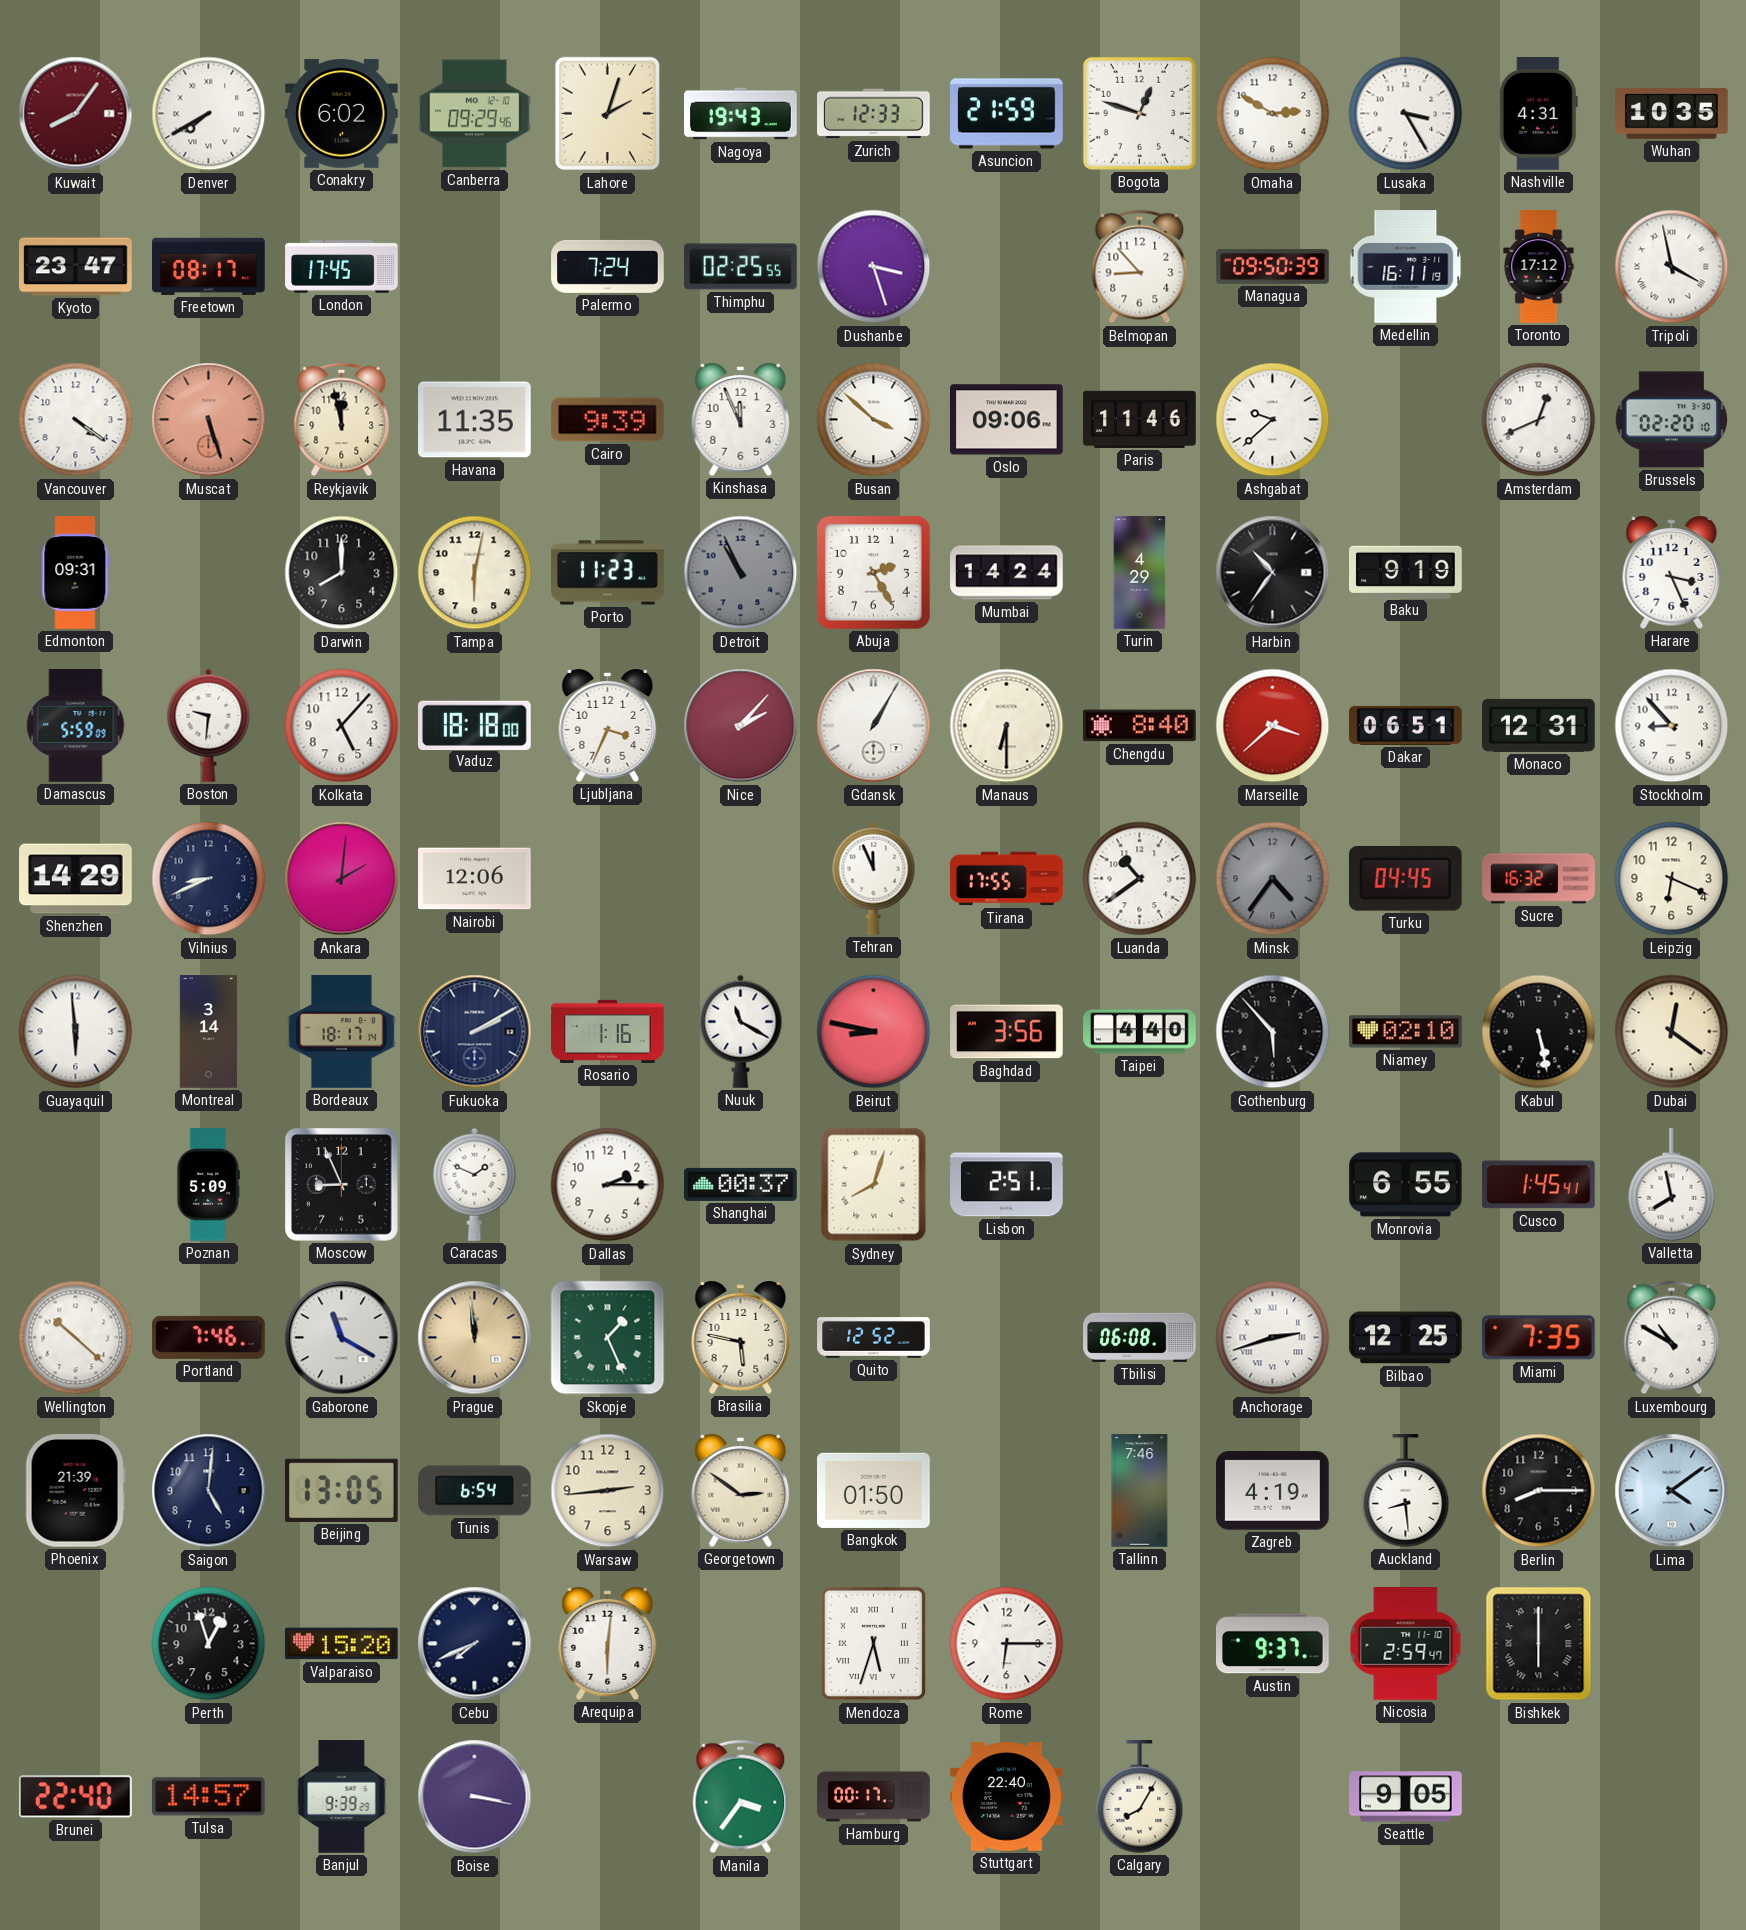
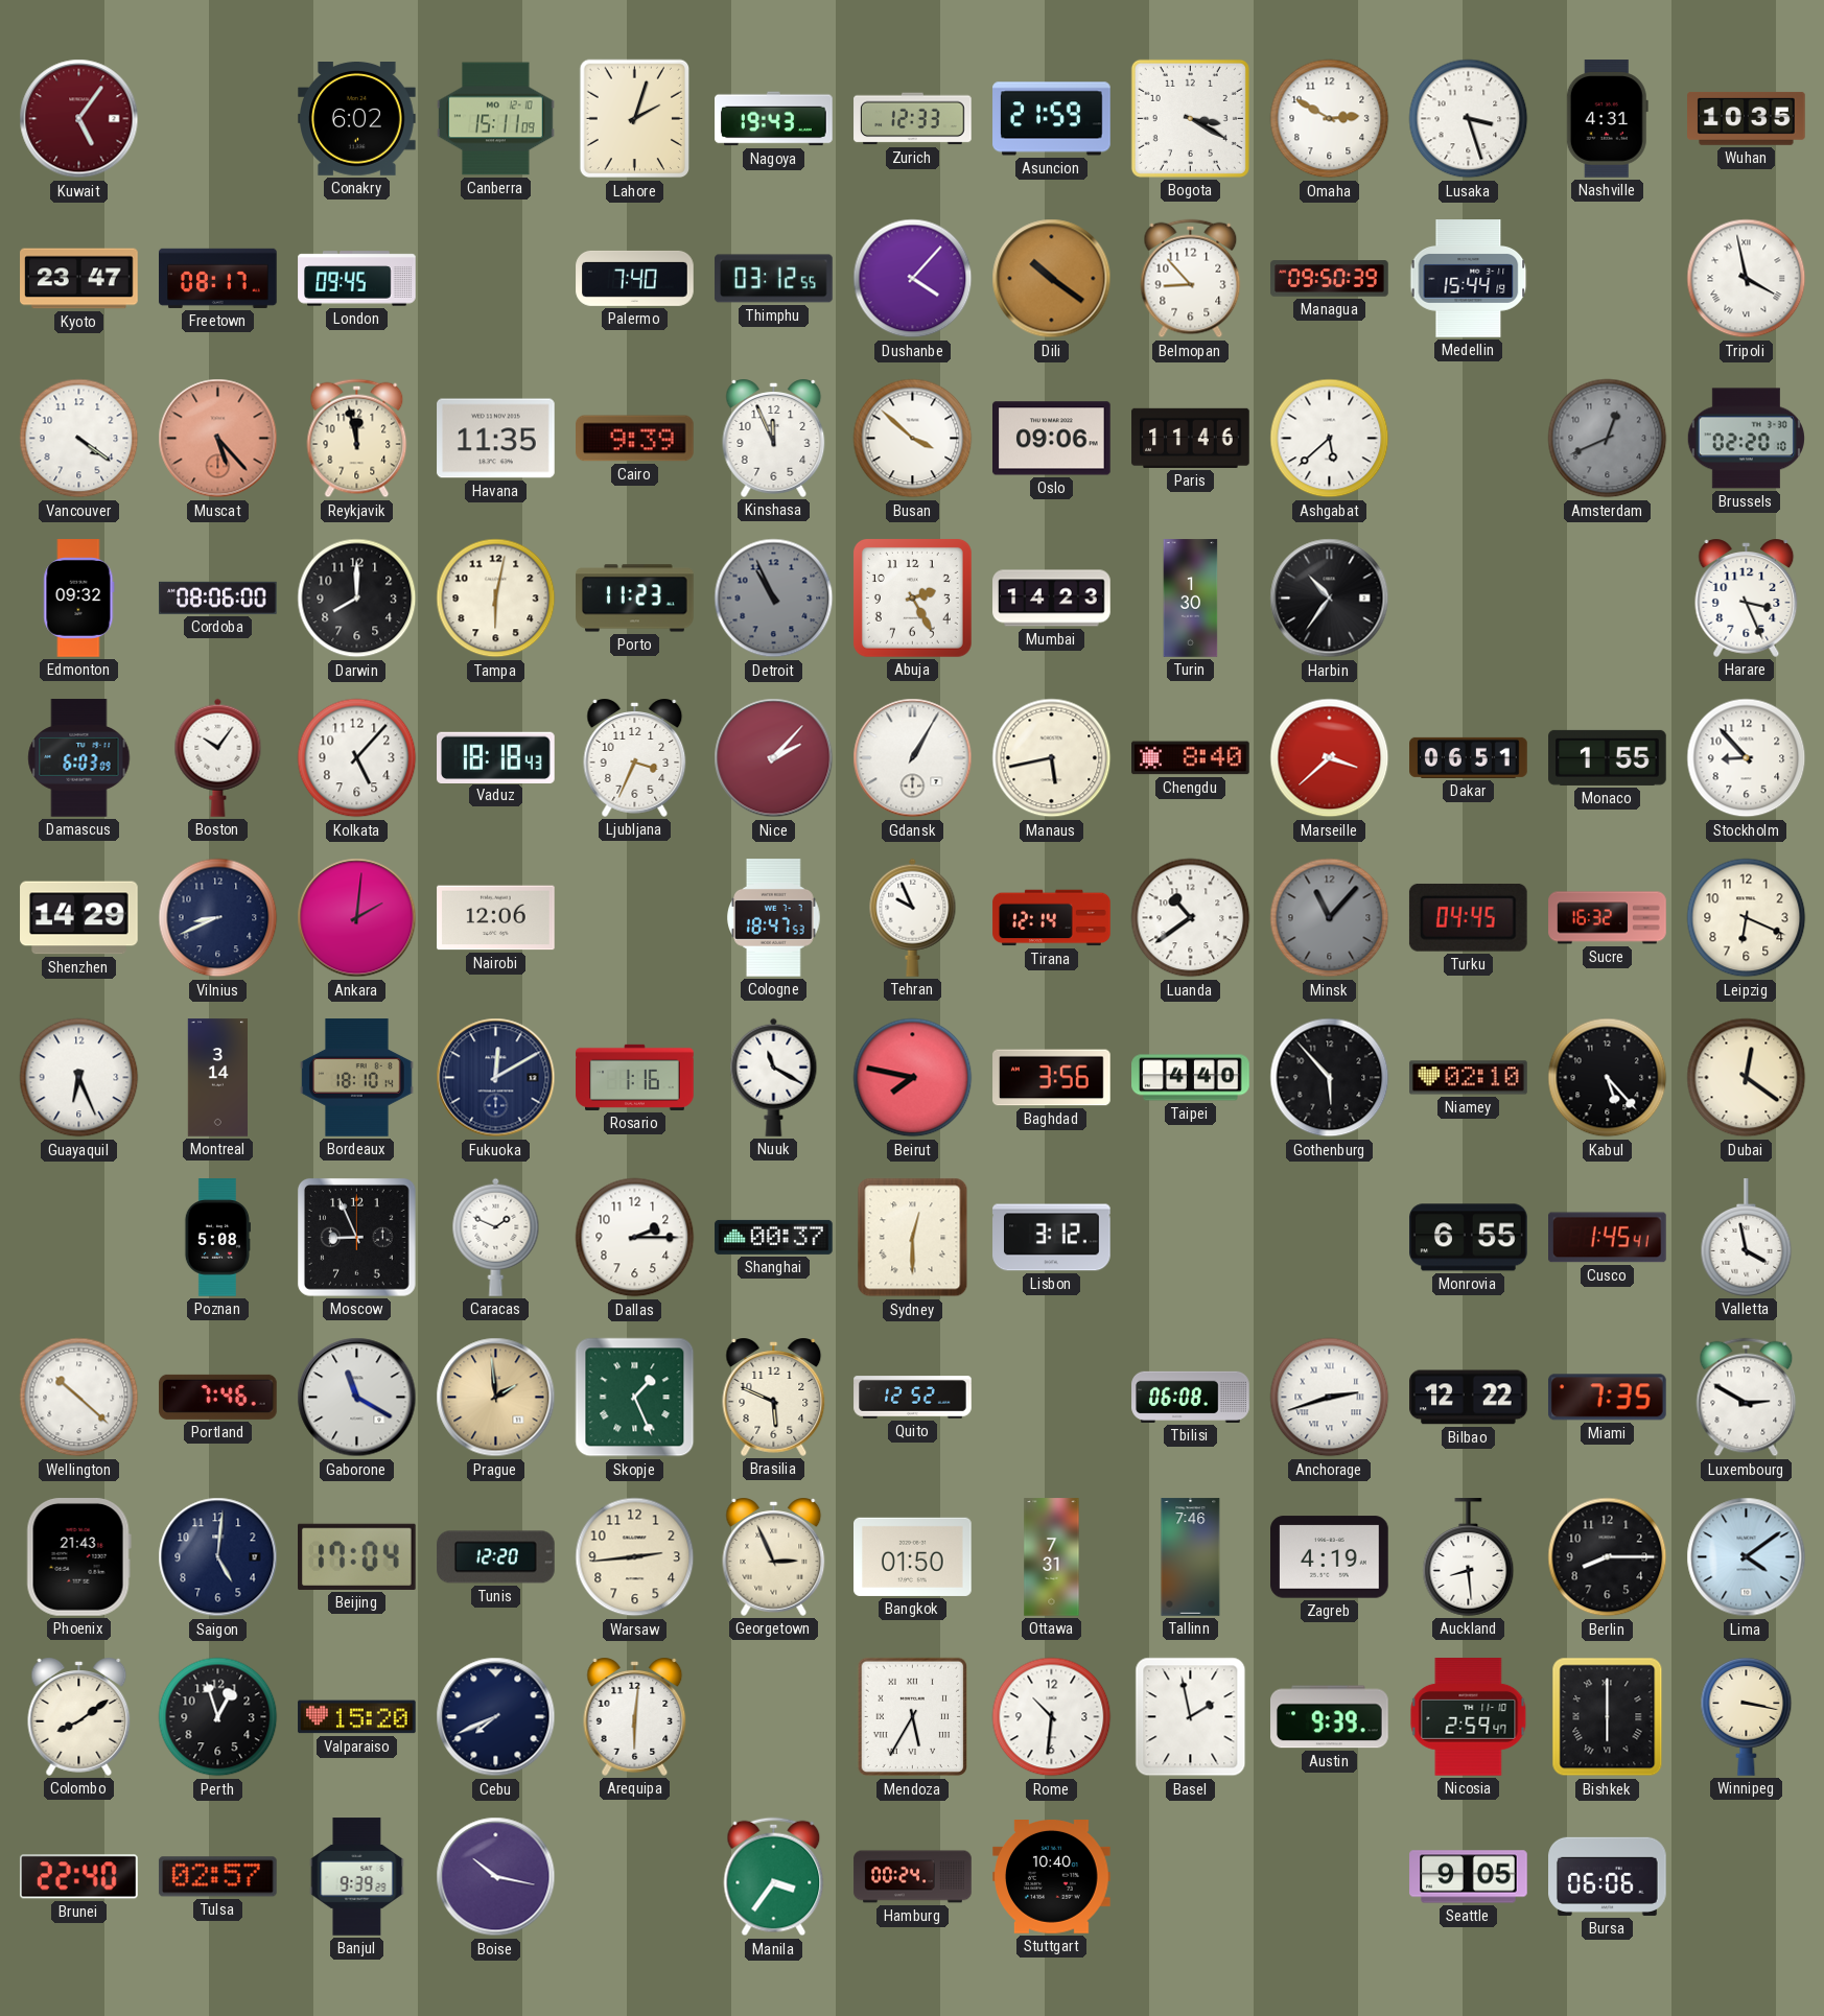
Kuwait: 8:06 -> 5:06 (79, 119)
Denver: 7:40 -> none (209, 114)
Canberra: 09:29 -> 15:11 (496, 119)
Bogota: 12:48 -> 3:20 (1190, 118)
Lusaka: 3:25 -> 3:27 (1469, 119)
London: 17:45 -> 09:45 (357, 279)
Palermo: 7:24 -> 7:40 (635, 278)
Thimphu: 02:25 -> 03:12 (774, 279)
Dushanbe: 3:27 -> 4:07 (913, 279)
Dili: none -> 10:21 (1052, 279)
Medellin: 16:11 -> 15:44 (1469, 279)
Toronto: 17:12 -> none (1539, 267)
Muscat: 5:27 -> 5:23 (218, 439)
Ashgabat: 9:38 -> 5:38 (1330, 439)
Amsterdam dial: white -> grey (1608, 439)
Edmonton: 09:31 -> 09:32 (79, 599)
Cordoba: none -> 08:06 (218, 597)
Mumbai: 14:24 -> 14:23 (1052, 599)
Turin: 4:29 -> 1:30 (1191, 599)
Baku: 9:19 -> none (1406, 572)
Damascus: 5:59 -> 6:03 (79, 758)
Boston: 9:31 -> 10:06 (218, 757)
Vaduz: 18:18:00 -> 18:18:43 (496, 757)
Manaus: 6:30 -> 5:43 (1052, 758)
Monaco: 12:31 -> 1:55 (1608, 757)
Cologne: none -> 18:47 (774, 918)
Tehran: 11:56 -> 9:56 (913, 917)
Tirana: 17:55 -> 12:14 (1052, 918)
Minsk: 4:36 -> 11:07 (1330, 918)
Guayaquil: 5:59 -> 6:26 (79, 1078)
Bordeaux: 18:17 -> 18:10 (357, 1078)
Fukuoka: 2:10 -> 12:10 (496, 1078)
Beirut: 8:47 -> 7:47 (913, 1078)
Kabul: 5:28 -> 5:23 (1608, 1078)
Poznan: 5:09 -> 5:08 (217, 1238)
Sydney: 8:03 -> 12:30 (913, 1238)
Lisbon: 2:51 -> 3:12 (1052, 1238)
Valletta: 7:58 -> 3:58 (1747, 1238)
Prague: 11:59 -> 1:59 (496, 1398)
Brasilia: 5:47 -> 5:49 (774, 1397)
Bilbao: 12:25 -> 12:22 (1469, 1398)
Luxembourg: 10:50 -> 2:50 (1747, 1398)
Phoenix: 21:39 -> 21:43 (78, 1557)
Beijing: 13:05 -> 17:04 (357, 1556)
Tunis: 6:54 -> 12:20 (496, 1557)
Georgetown: 2:51 -> 2:56 (774, 1556)
Ottawa: none -> 7:31 (1052, 1557)
Colombo: none -> 8:09 (79, 1716)
Mendoza: 5:33 -> 5:35 (912, 1717)
Rome: 6:15 -> 10:31 (1052, 1717)
Basel: none -> 1:58 (1191, 1717)
Austin: 9:37 -> 9:39 (1330, 1717)
Winnipeg: none -> 3:17 (1747, 1717)
Tulsa: 14:57 -> 02:57 (217, 1877)
Boise: 3:17 -> 10:17 (496, 1877)
Hamburg: 00:17 -> 00:24 (913, 1877)
Stuttgart: 22:40 -> 10:40 (1052, 1877)
Calgary: 8:05 -> none (1140, 1797)
Bursa: none -> 06:06 (1608, 1876)
